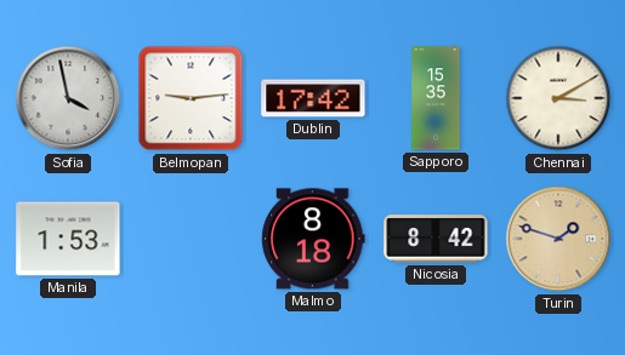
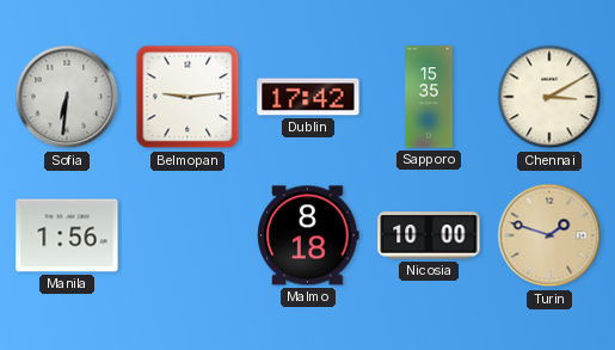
Sofia: 3:58 -> 6:31 (67, 97)
Manila: 1:53 -> 1:56 (67, 235)
Nicosia: 8:42 -> 10:00 (429, 235)
